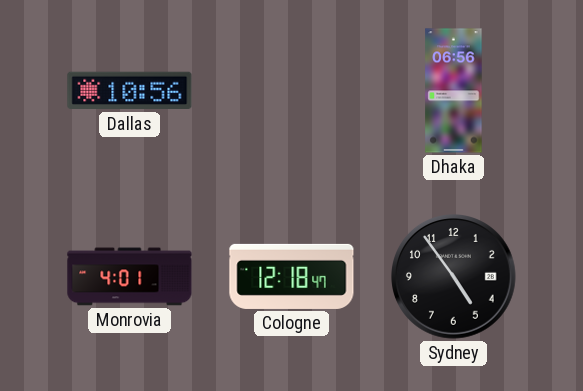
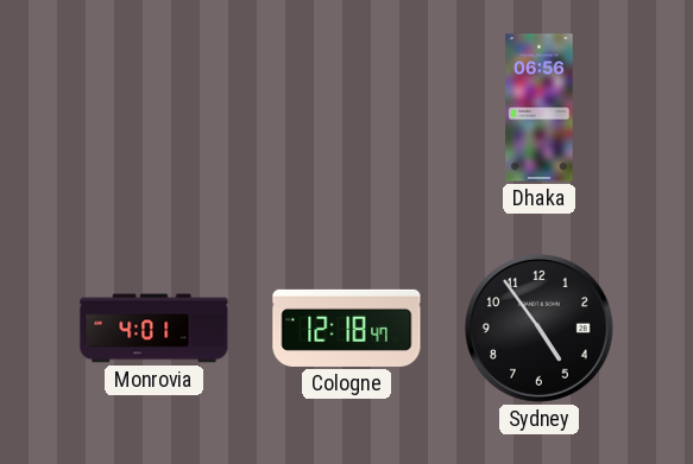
Dallas: 10:56 -> none (130, 91)
